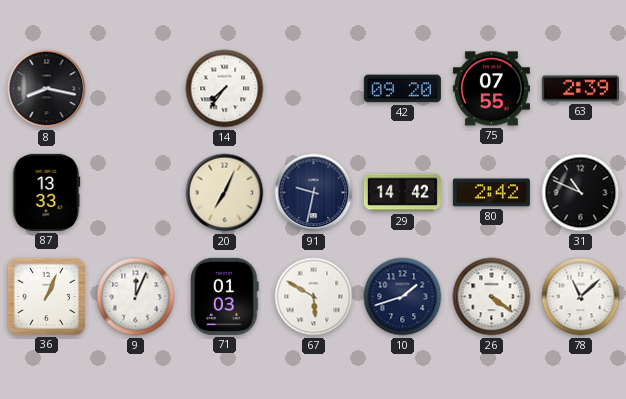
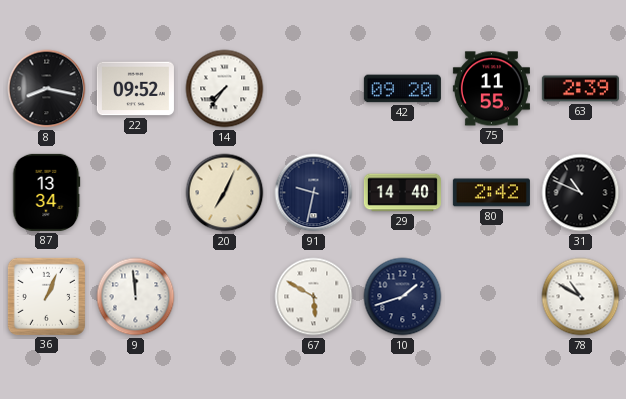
22: none -> 09:52 (135, 89)
75: 07:55 -> 11:55 (491, 89)
87: 13:33 -> 13:34 (46, 192)
29: 14:42 -> 14:40 (402, 193)
9: 12:04 -> 11:59 (136, 297)
71: 01:03 -> none (225, 296)
26: 4:21 -> none (492, 297)
78: 11:08 -> 10:50 (581, 297)
